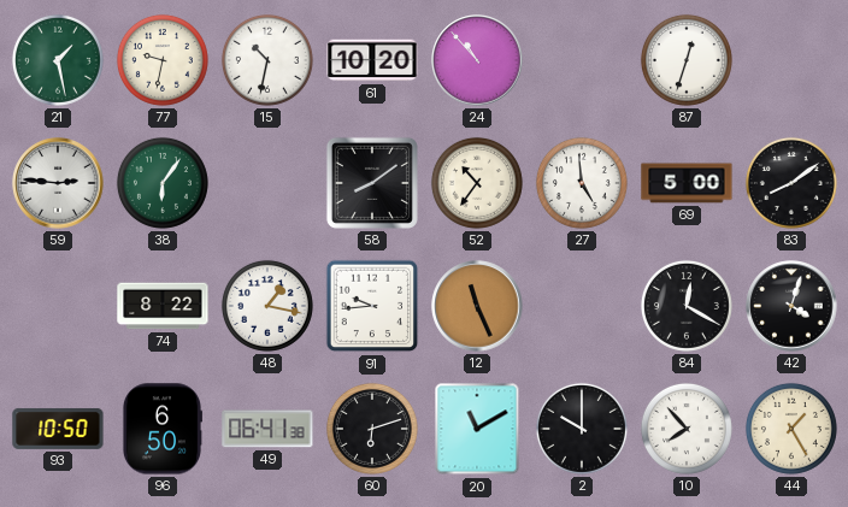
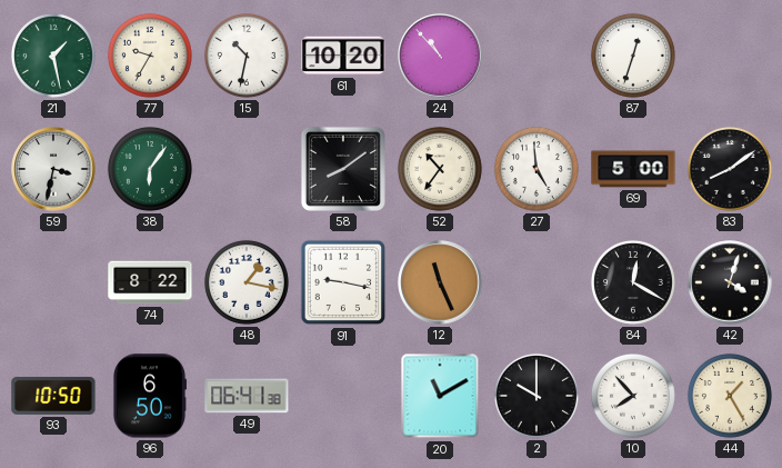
77: 9:32 -> 9:35 (150, 56)
59: 2:46 -> 3:32 (53, 169)
91: 9:44 -> 9:17 (343, 282)
60: 6:12 -> none (372, 429)
